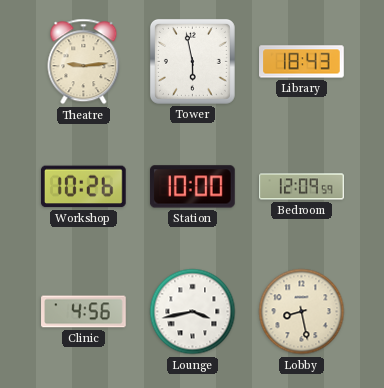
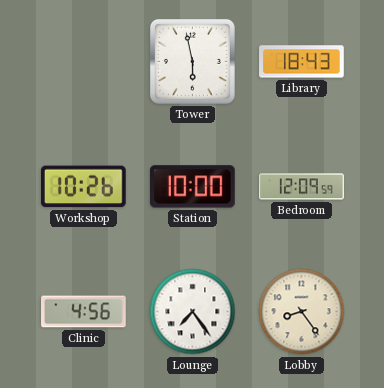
Theatre: 9:14 -> none (84, 62)
Lounge: 3:43 -> 7:24 (193, 312)
Lobby: 8:28 -> 8:24 (302, 312)
